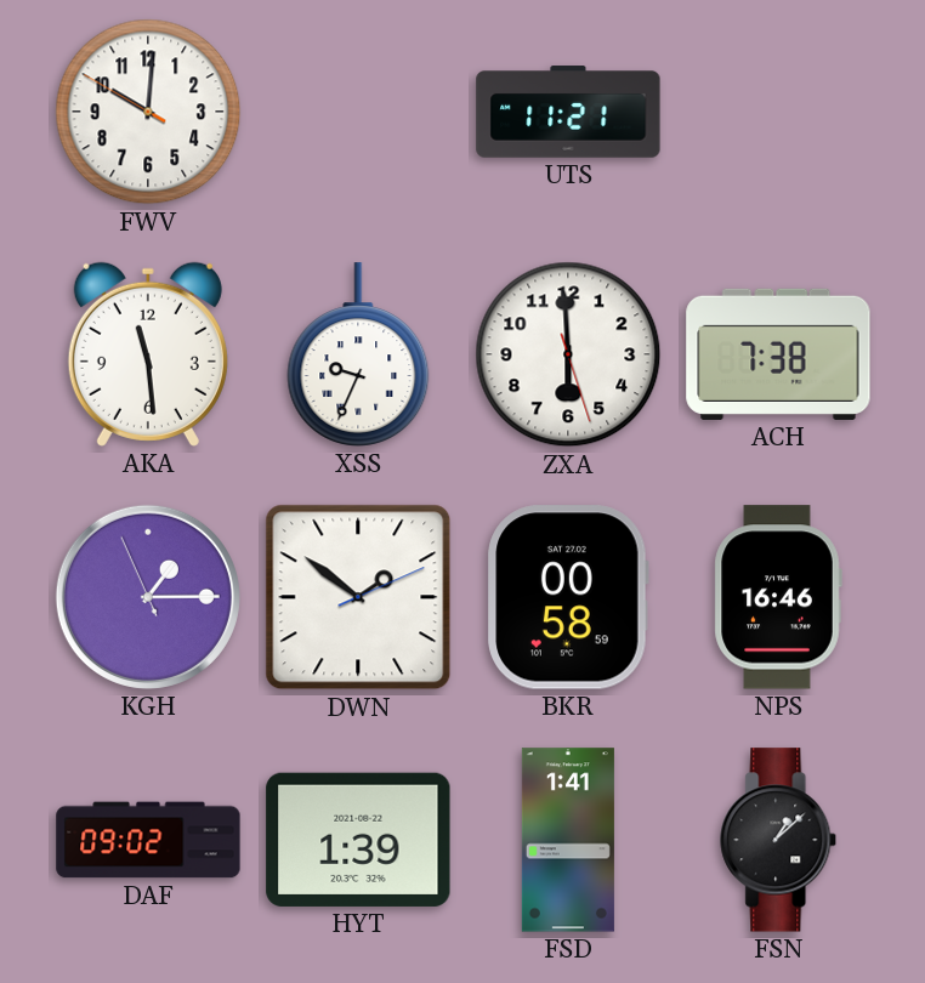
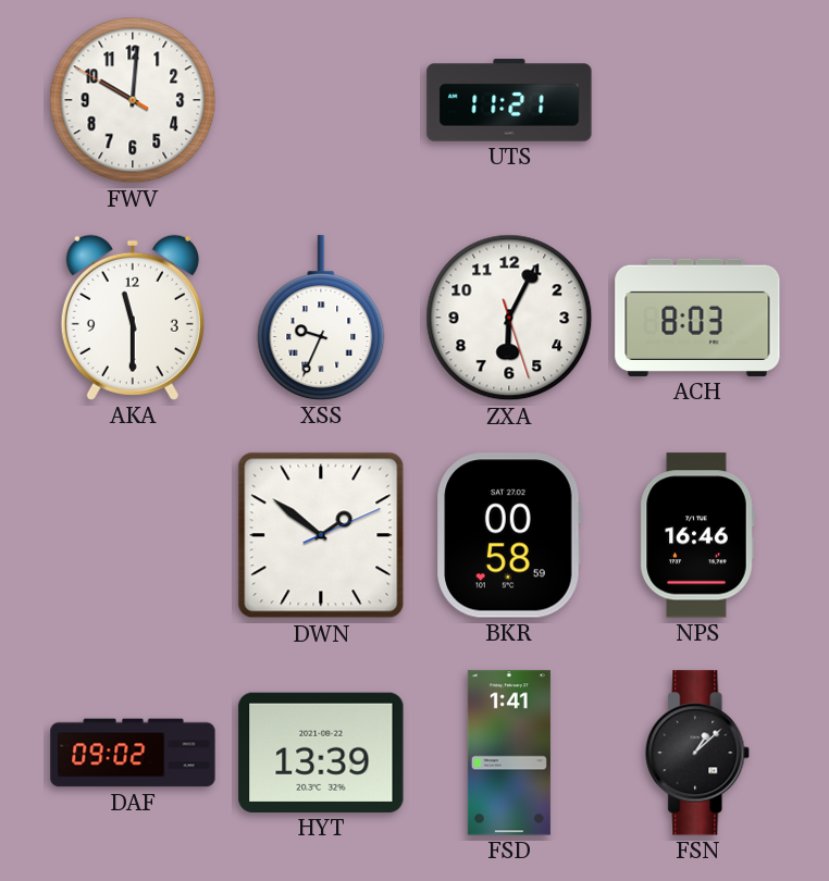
AKA: 11:29 -> 11:30 (133, 318)
ZXA: 5:59 -> 6:04 (509, 318)
ACH: 7:38 -> 8:03 (697, 318)
KGH: 1:14 -> none (148, 597)
HYT: 1:39 -> 13:39 (321, 753)
